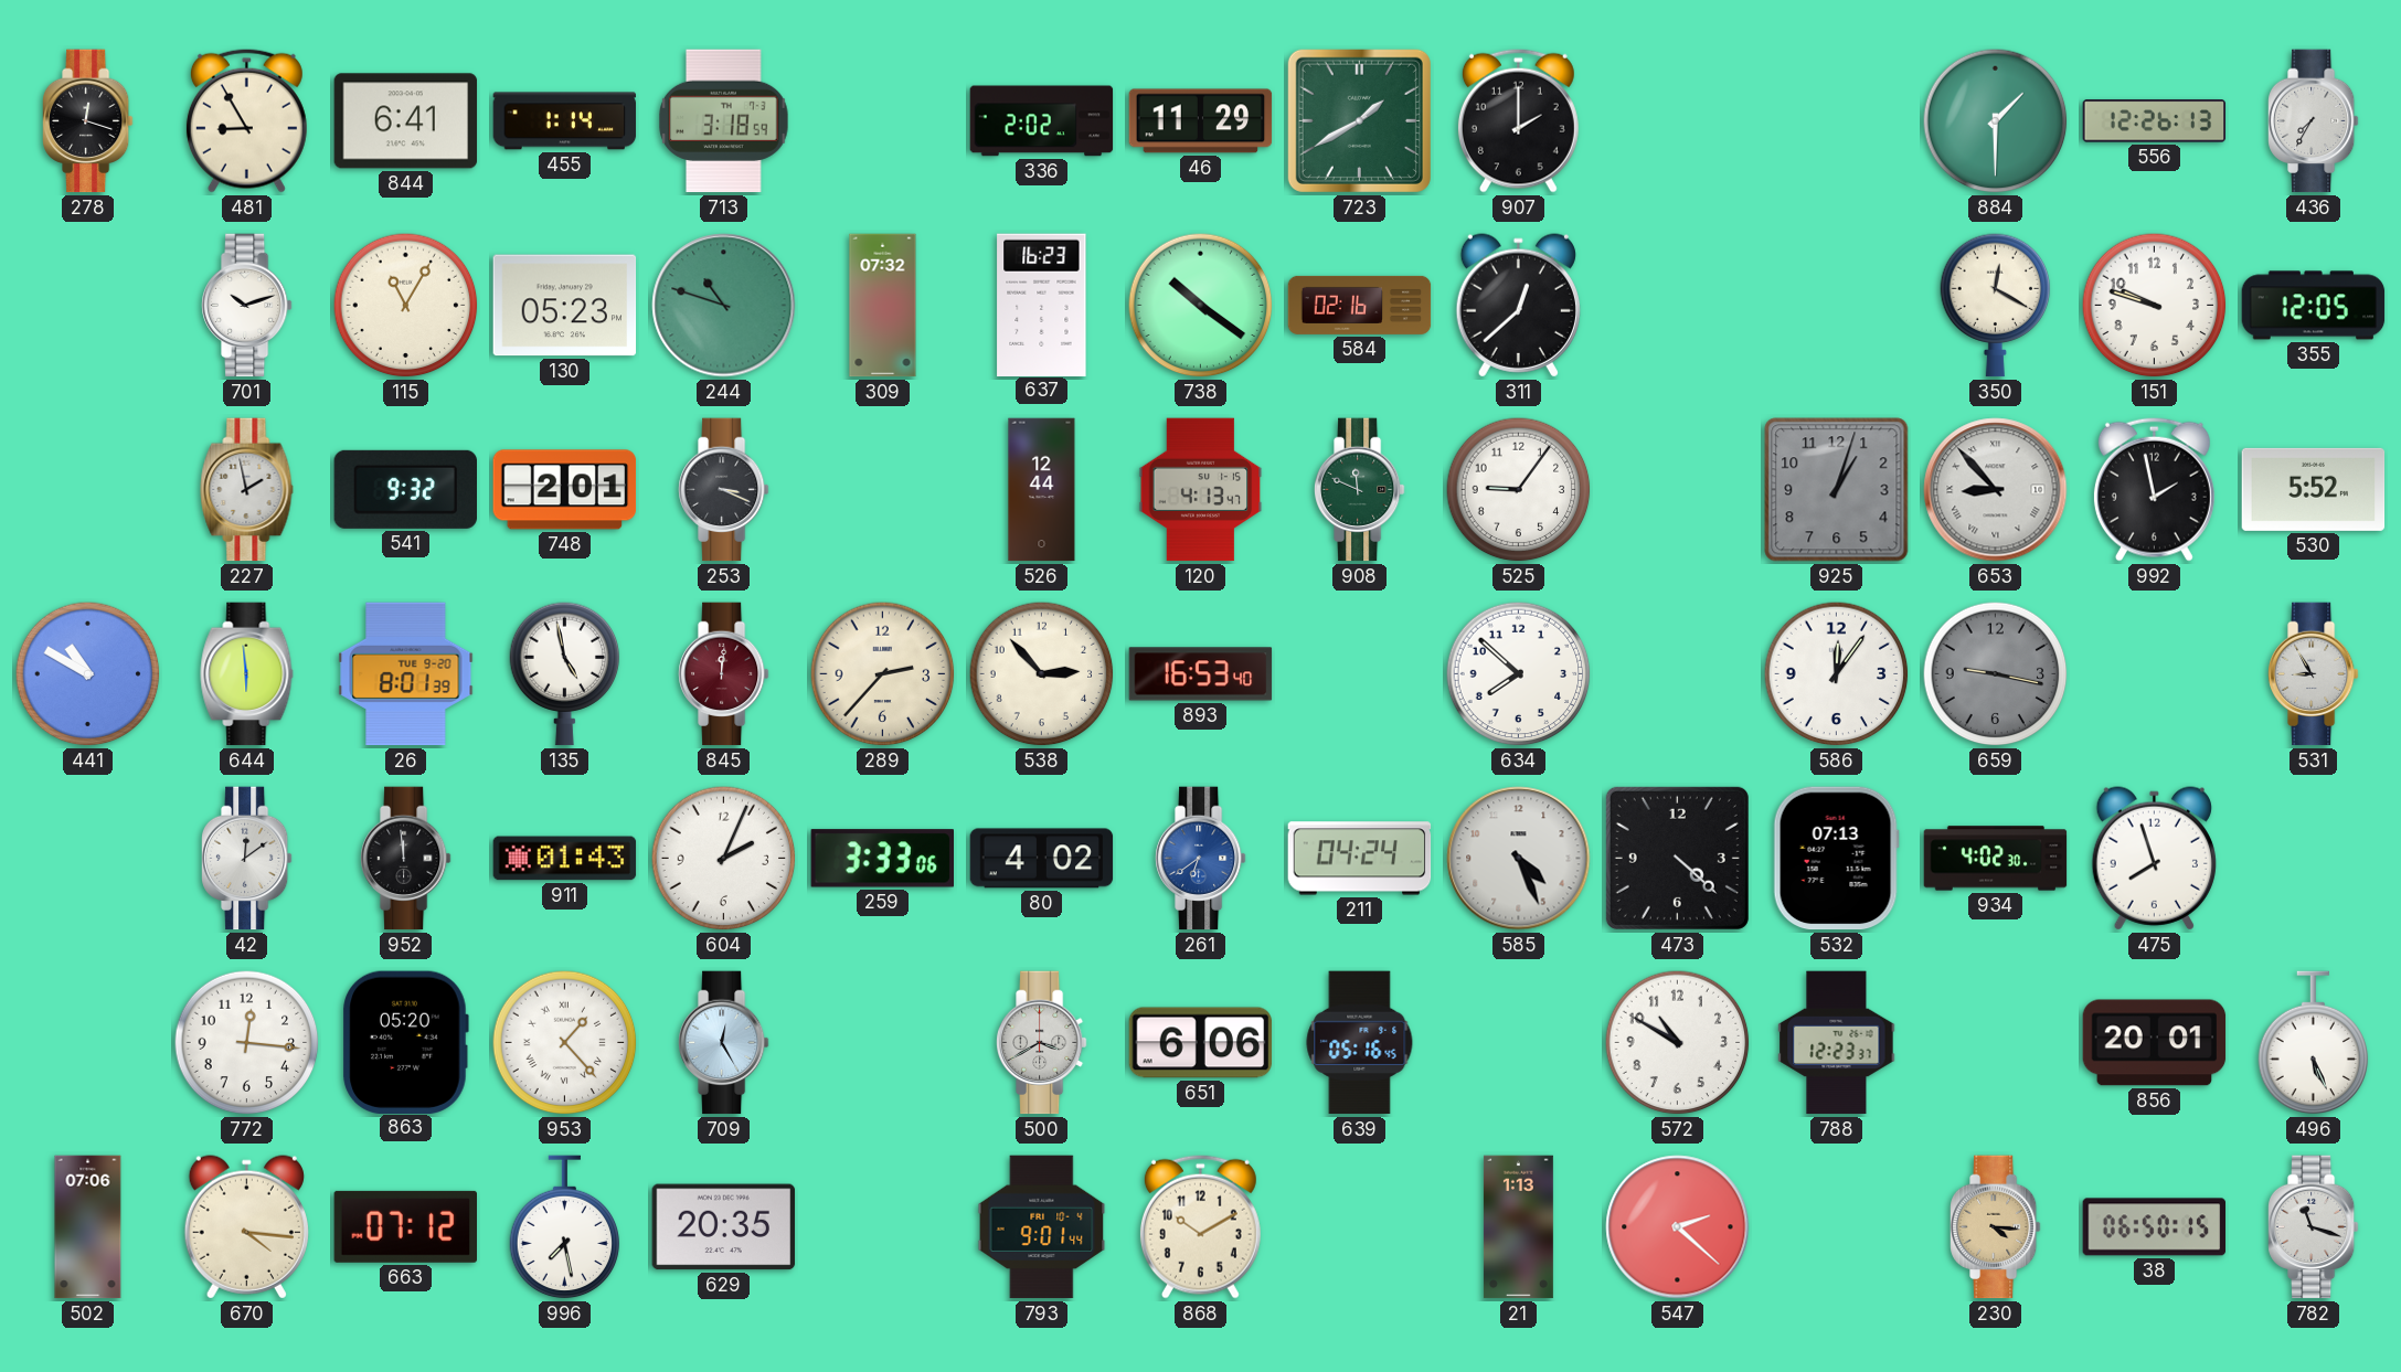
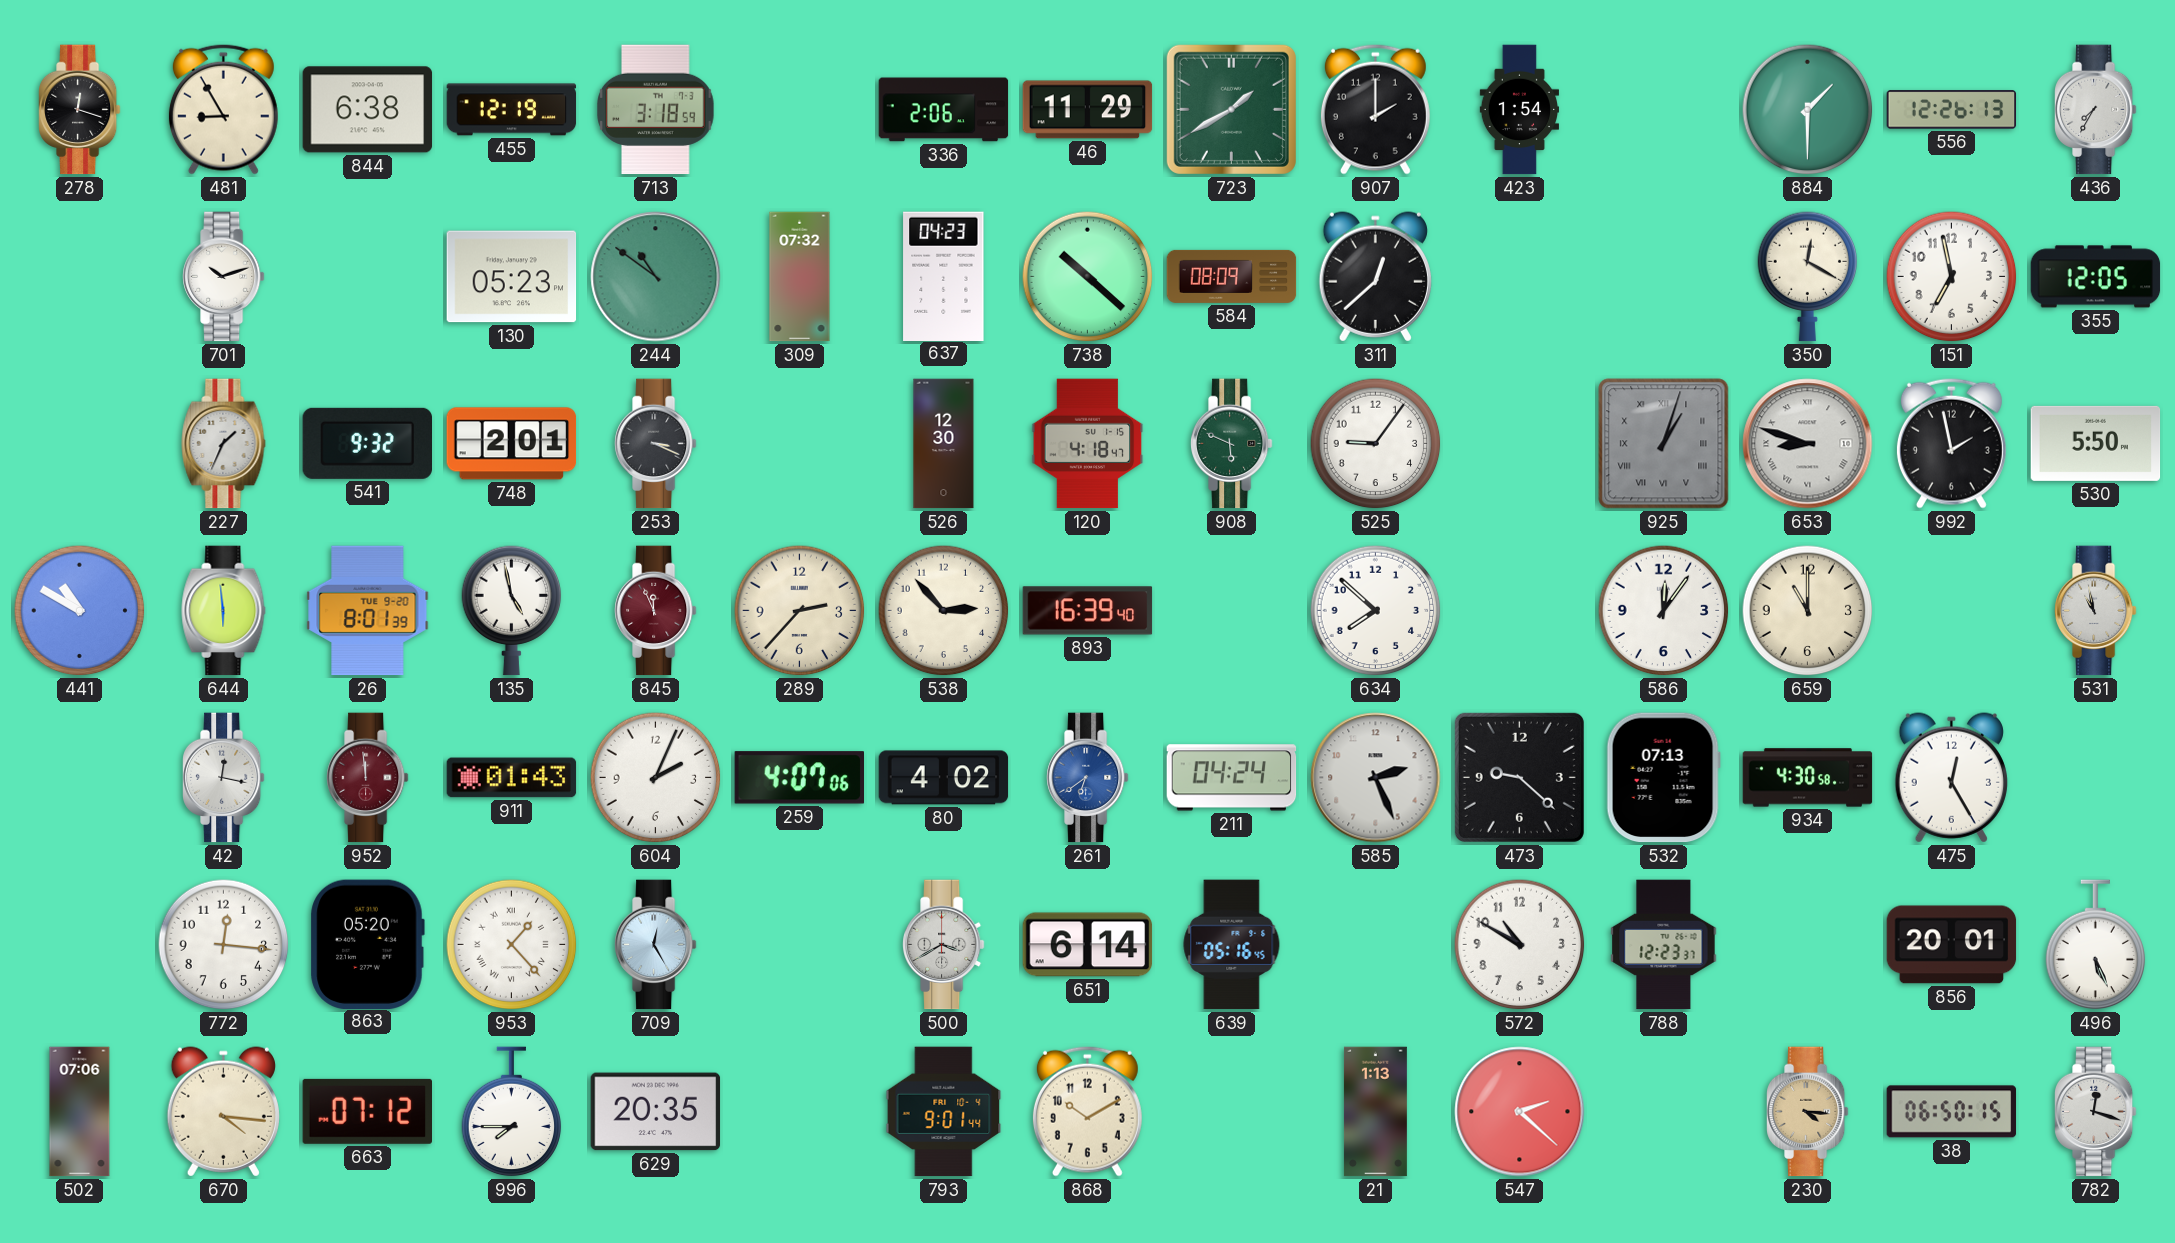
844: 6:41 -> 6:38 (368, 110)
455: 1:14 -> 12:19 (512, 110)
336: 2:02 -> 2:06 (944, 110)
423: none -> 1:54 (1519, 110)
115: 11:05 -> none (406, 306)
244: 10:48 -> 10:51 (656, 277)
637: 16:23 -> 04:23 (944, 276)
738: 10:21 -> 10:22 (1088, 277)
584: 02:16 -> 08:09 (1232, 276)
151: 9:48 -> 6:58 (1952, 277)
227: 1:58 -> 1:34 (224, 444)
526: 12:44 -> 12:30 (944, 444)
120: 4:13 -> 4:18 (1088, 444)
908: 11:49 -> 5:49 (1232, 444)
925 numerals: Arabic -> Roman (1664, 444)
653: 8:53 -> 8:48 (1808, 444)
530: 5:52 -> 5:50 (2096, 443)
845: 12:01 -> 11:56 (656, 611)
893: 16:53 -> 16:39 (1088, 611)
659: 9:17 -> 11:00 (1808, 611)
659 dial: grey -> cream (1808, 611)
531: 8:55 -> 10:58 (2096, 611)
42: 12:09 -> 12:17 (224, 778)
952 dial: black -> burgundy (368, 778)
259: 3:33 -> 4:07 (799, 778)
585: 4:26 -> 2:26 (1376, 778)
473: 4:22 -> 9:22 (1519, 777)
934: 4:02 -> 4:30 (1808, 778)
475: 7:57 -> 12:25 (1951, 778)
651: 6:06 -> 6:14 (1088, 945)
996: 7:28 -> 7:45 (512, 1112)
782: 11:18 -> 12:18 (2096, 1112)
